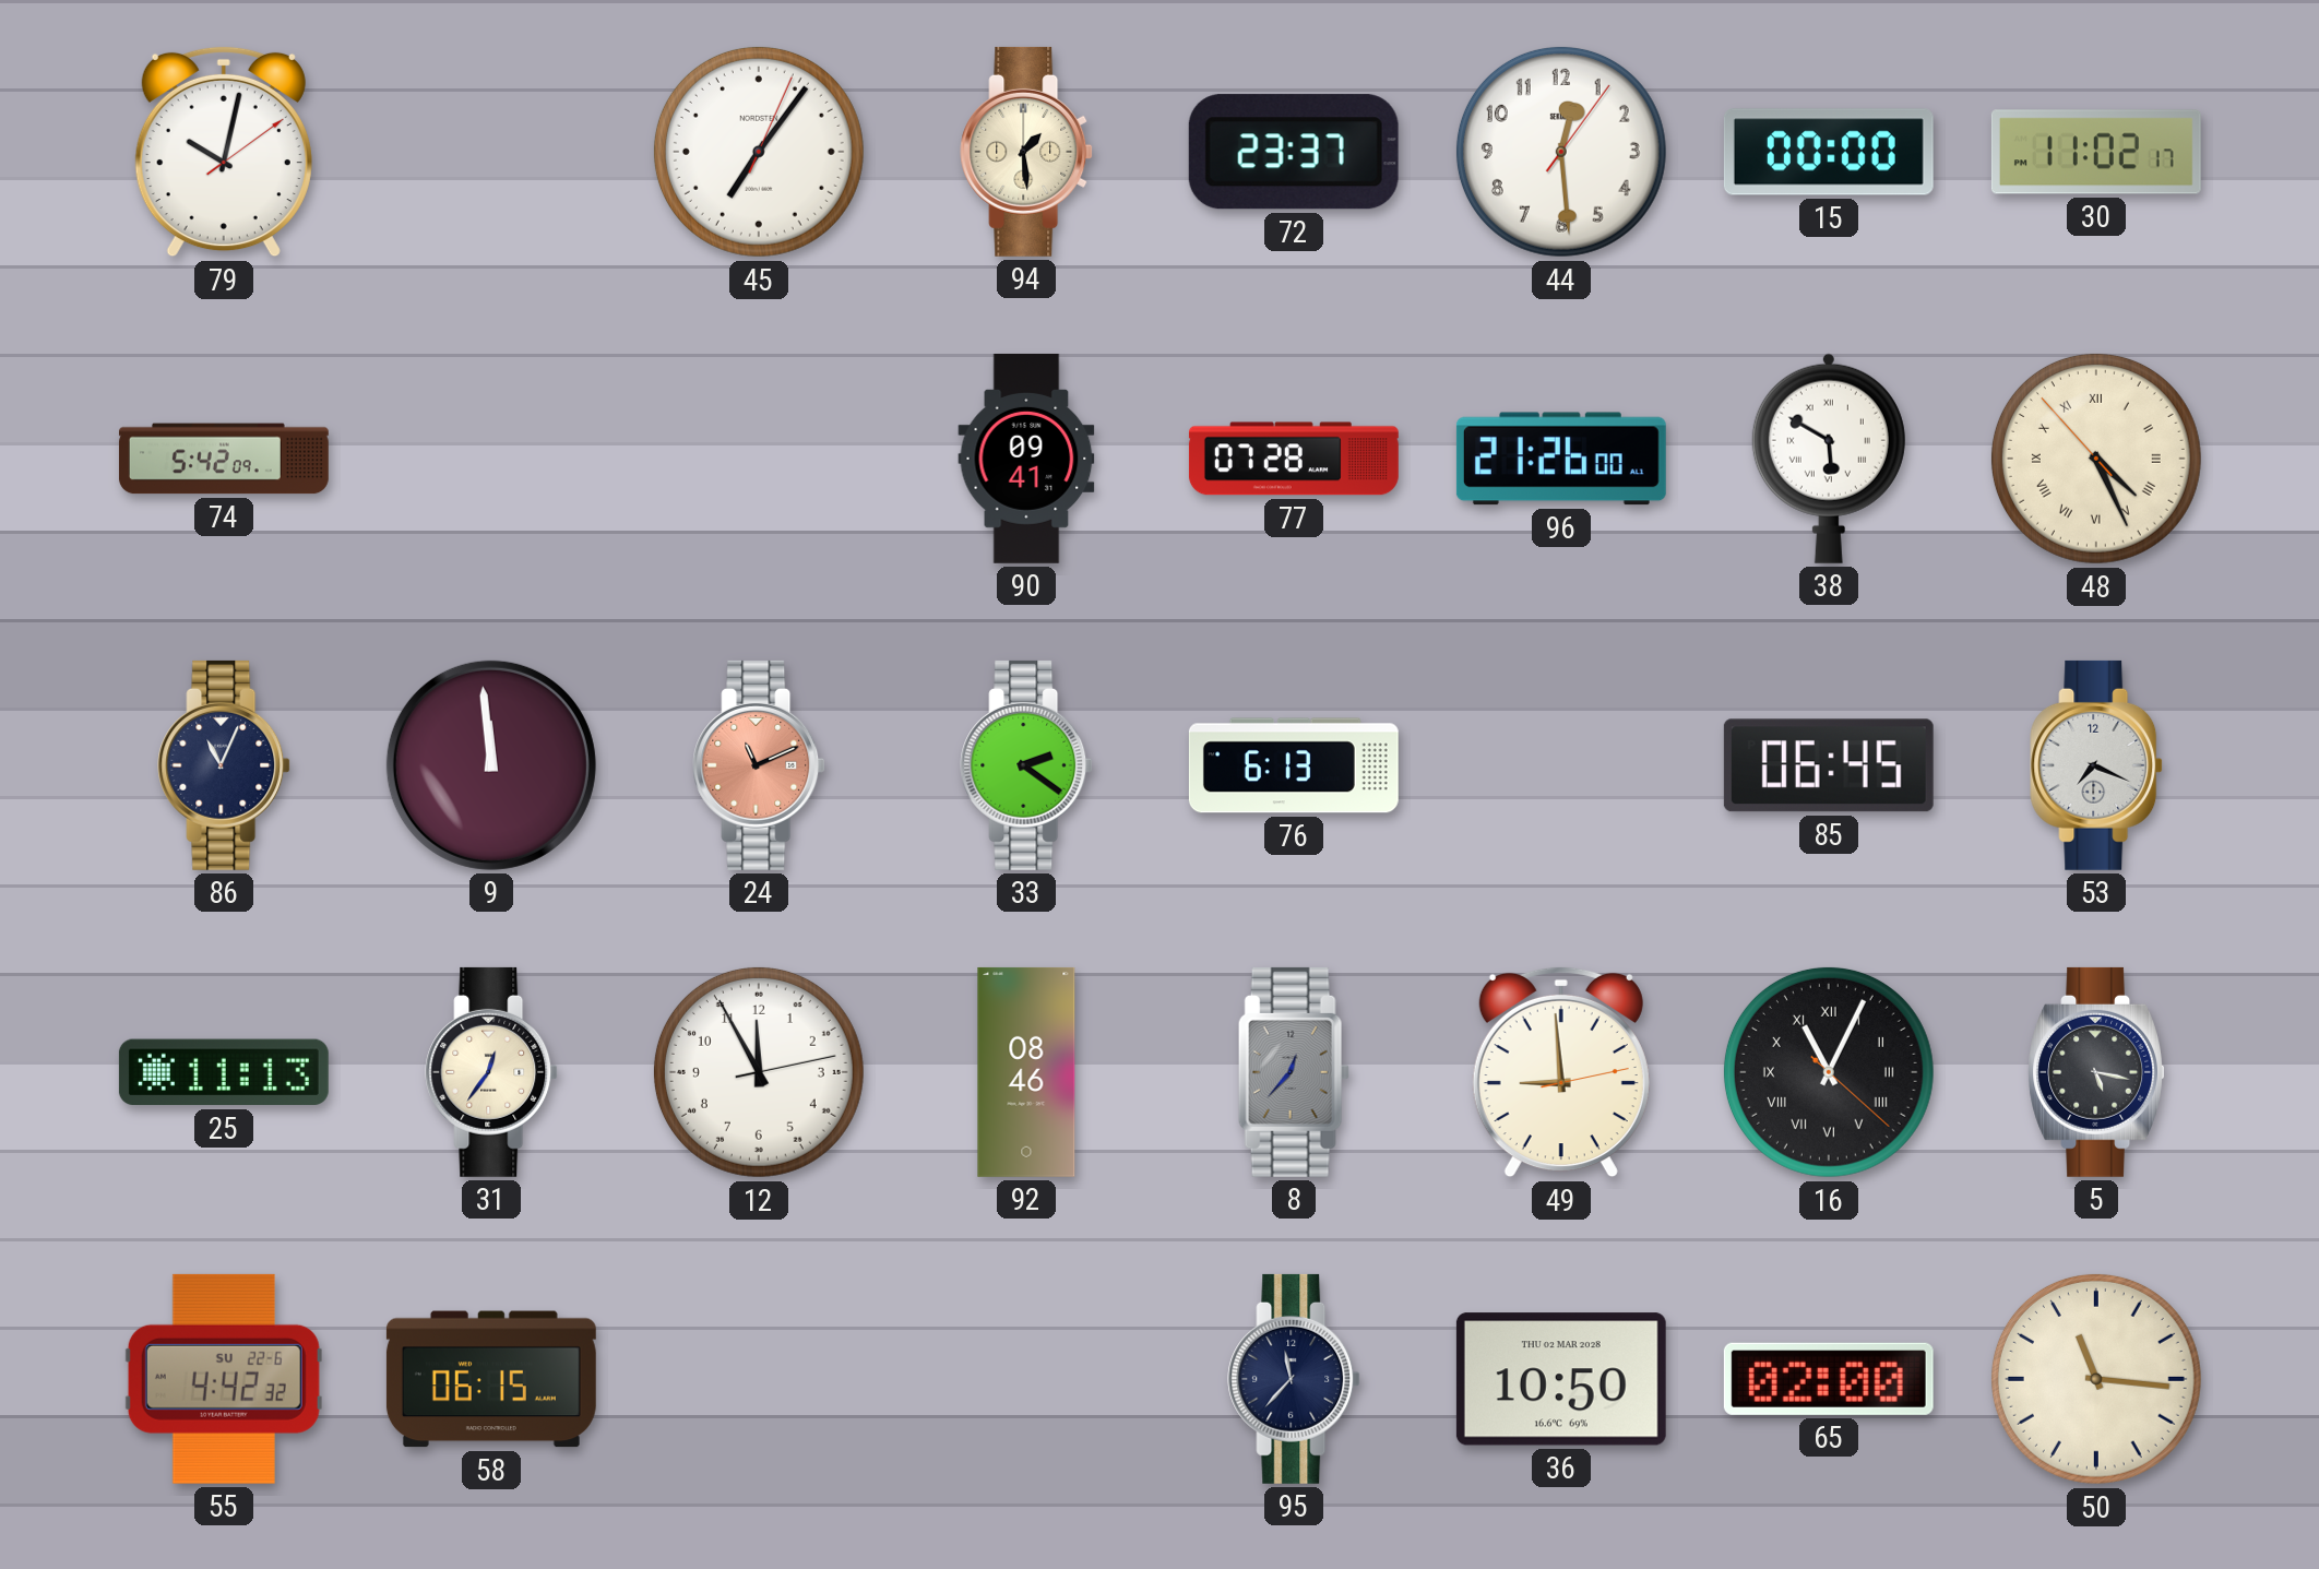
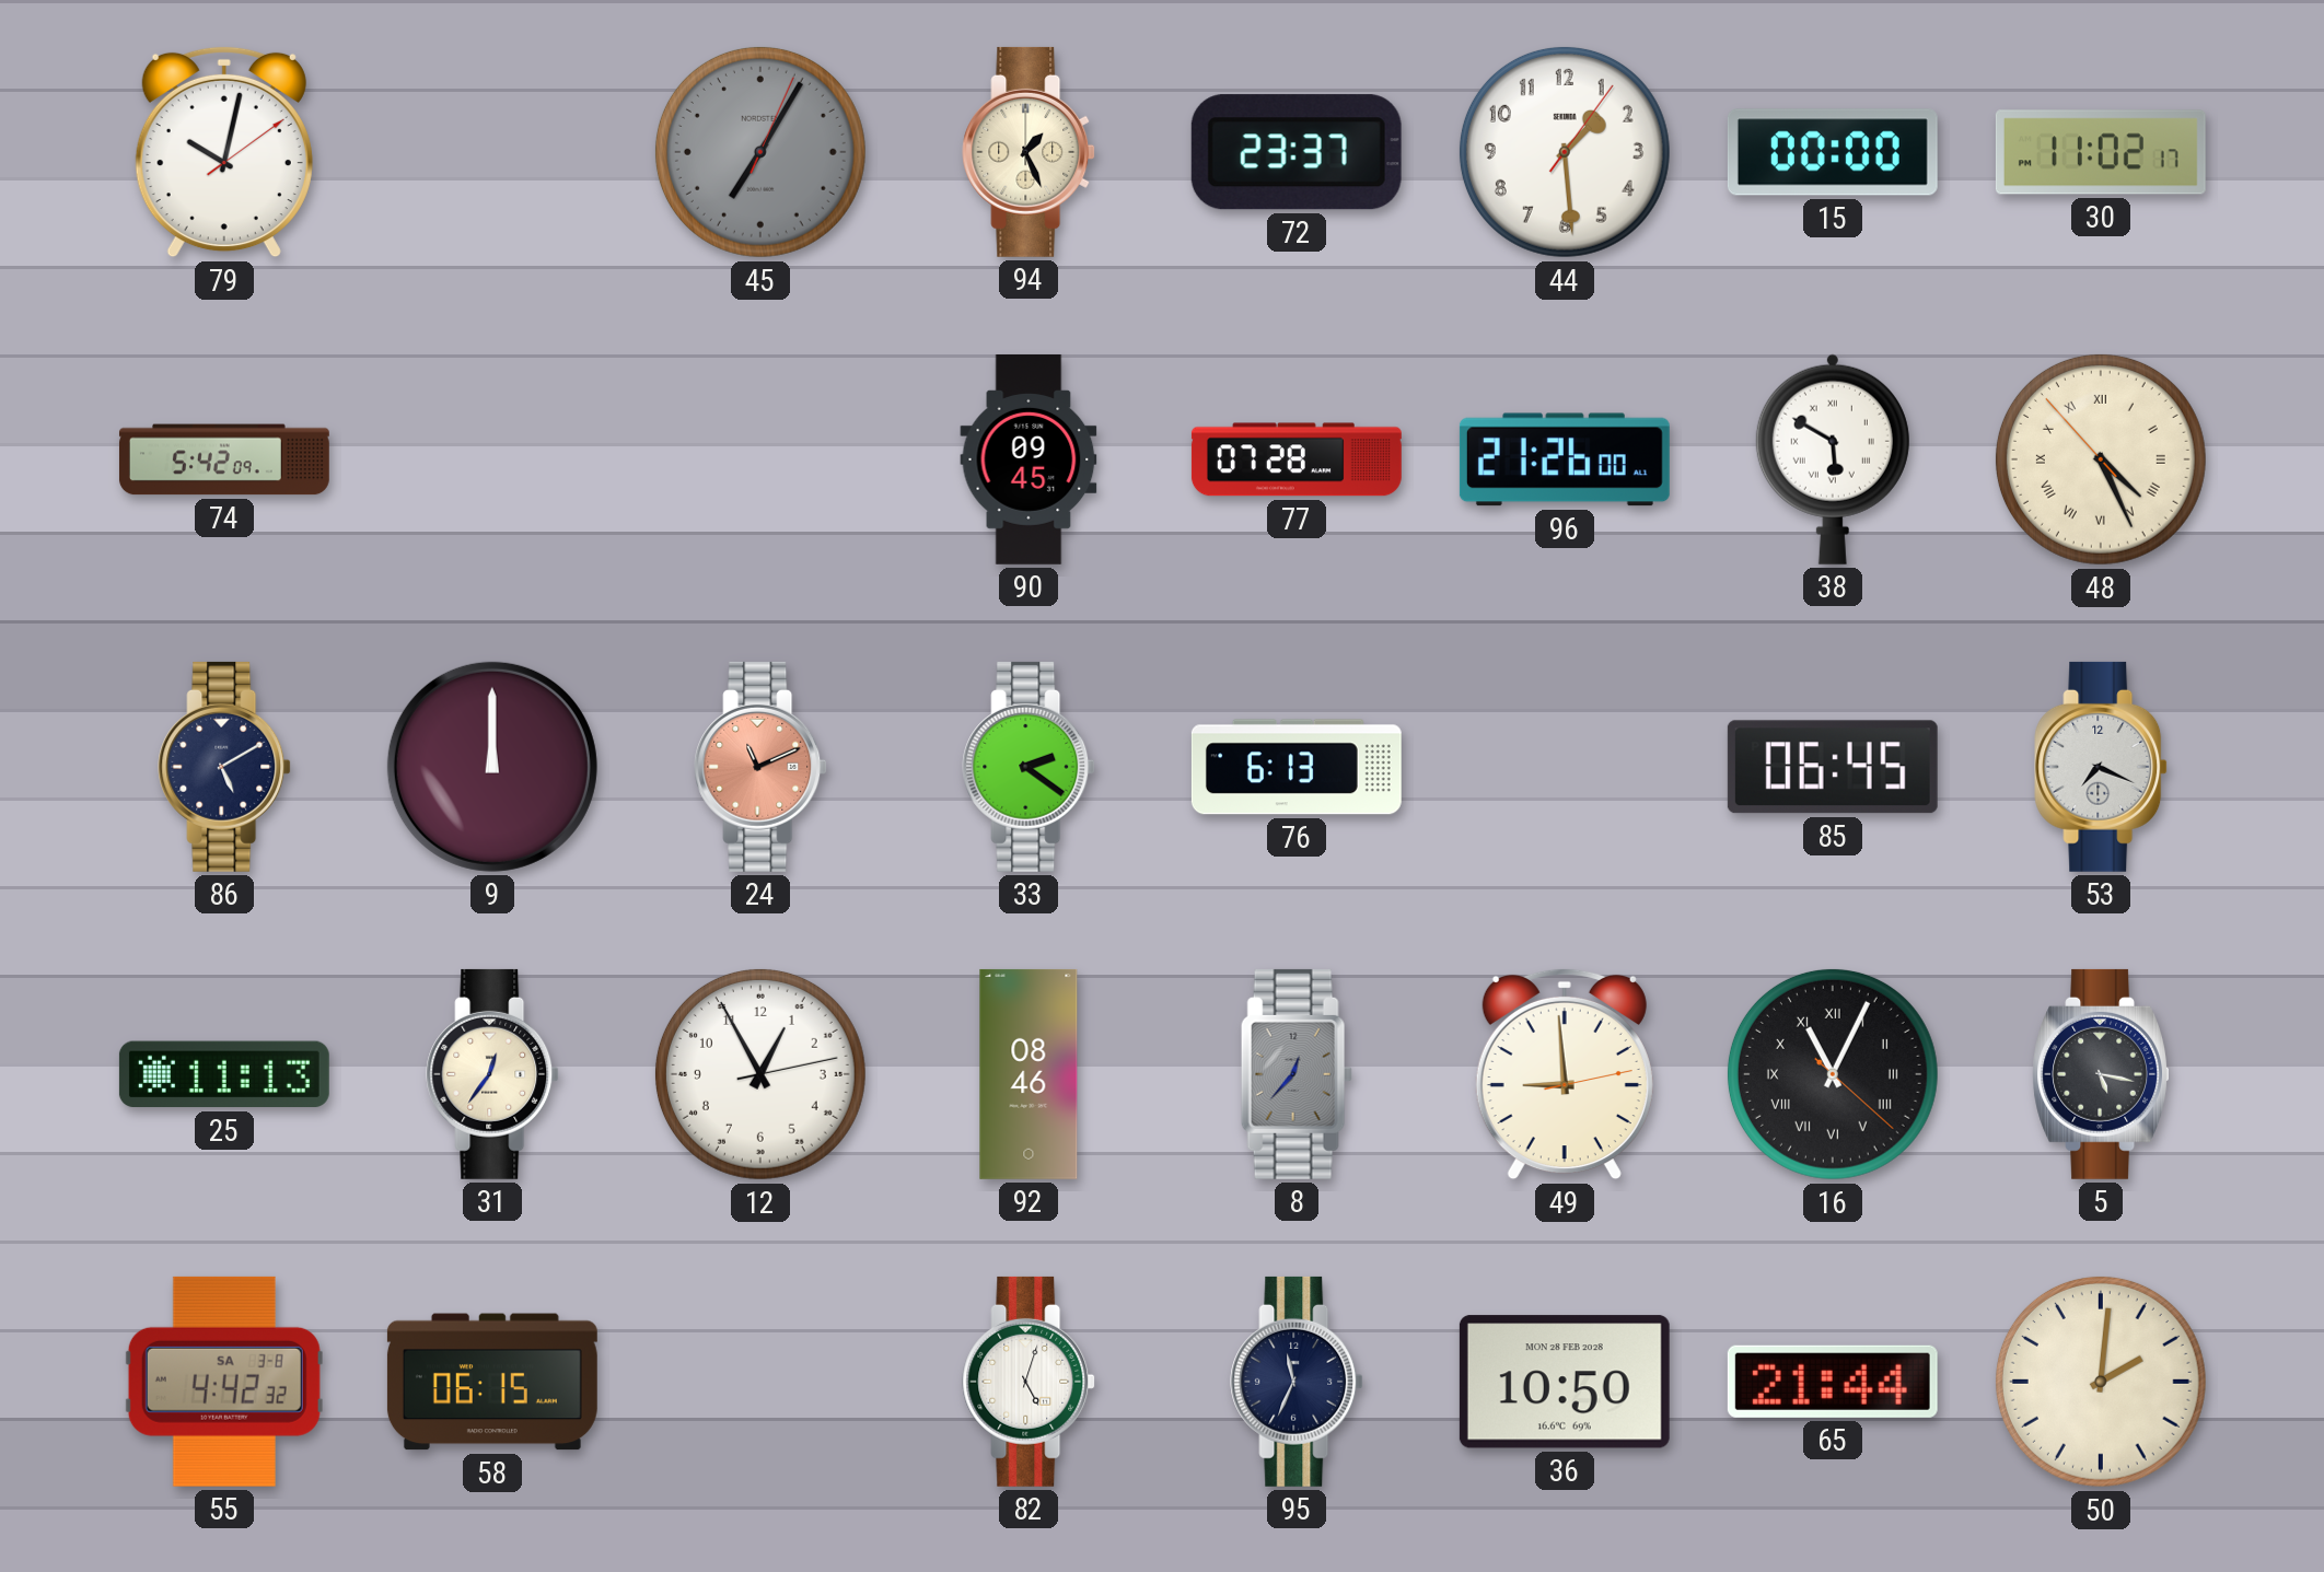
45: 7:06 -> 7:05 (760, 152)
45 dial: white -> grey (760, 152)
94: 1:29 -> 1:26 (1029, 152)
44: 12:29 -> 1:29 (1565, 152)
90: 09:41 -> 09:45 (1029, 459)
86: 11:04 -> 5:10 (224, 767)
9: 11:59 -> 12:00 (492, 767)
12: 11:55 -> 12:55 (760, 1074)
55 date: SU 22-6 -> SA 3-8 (224, 1382)
82: none -> 5:03 (1029, 1382)
95: 11:37 -> 11:34 (1297, 1382)
36 date: THU 02 MAR 2028 -> MON 28 FEB 2028 (1565, 1382)
65: 02:00 -> 21:44 (1833, 1382)
50: 11:16 -> 2:01 (2101, 1382)
